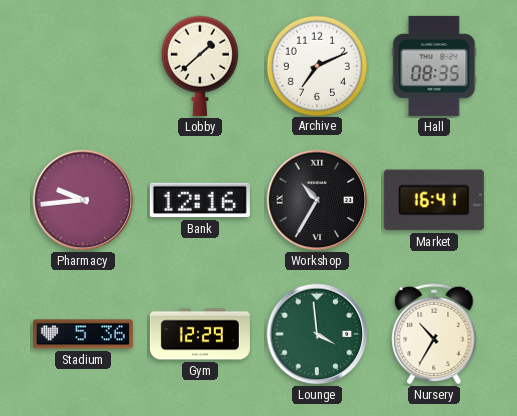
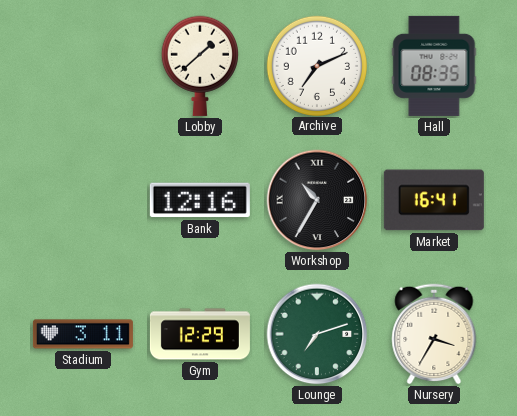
Pharmacy: 9:44 -> none (83, 200)
Stadium: 5:36 -> 3:11 (83, 334)
Lounge: 3:59 -> 7:12 (317, 334)
Nursery: 10:35 -> 3:35 (434, 334)
